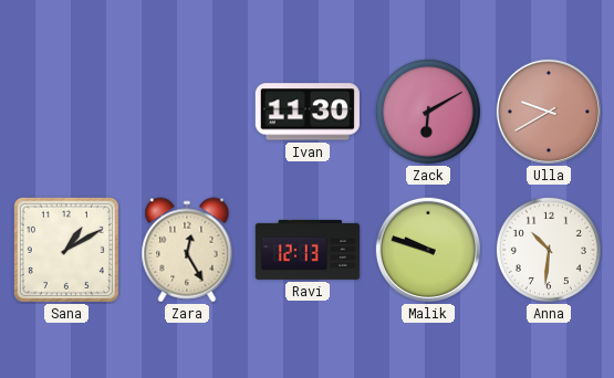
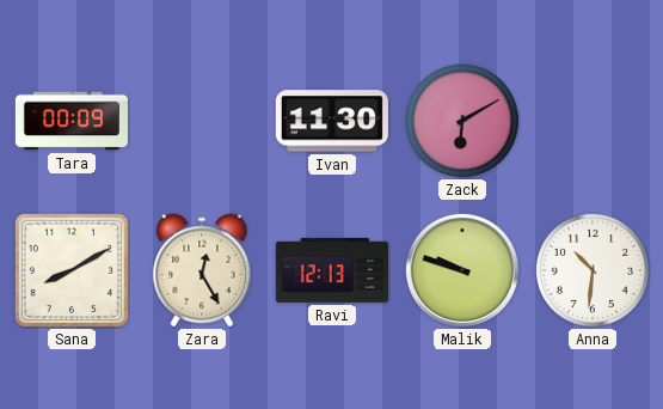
Tara: none -> 00:09 (72, 121)
Ulla: 9:40 -> none (549, 112)
Sana: 1:10 -> 8:10 (72, 270)
